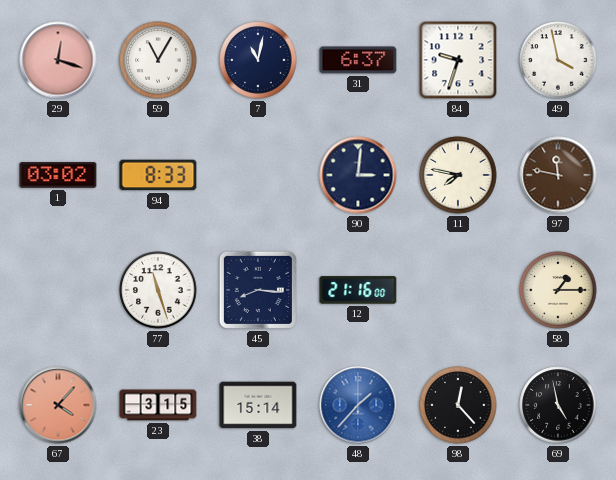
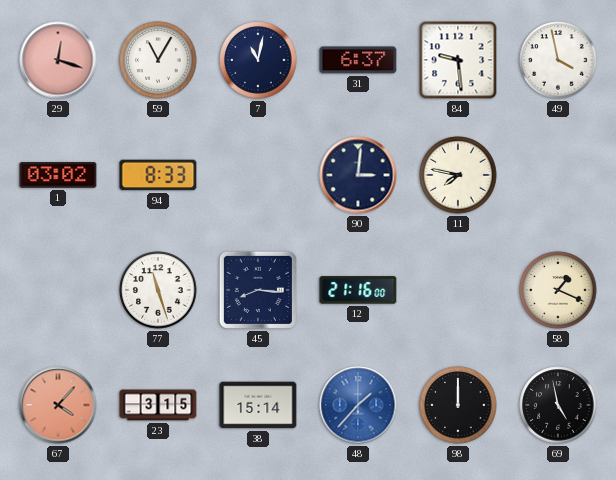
84: 9:33 -> 9:29 (458, 60)
97: 11:47 -> none (558, 175)
58: 1:15 -> 1:19 (558, 290)
98: 12:23 -> 12:00 (458, 405)
